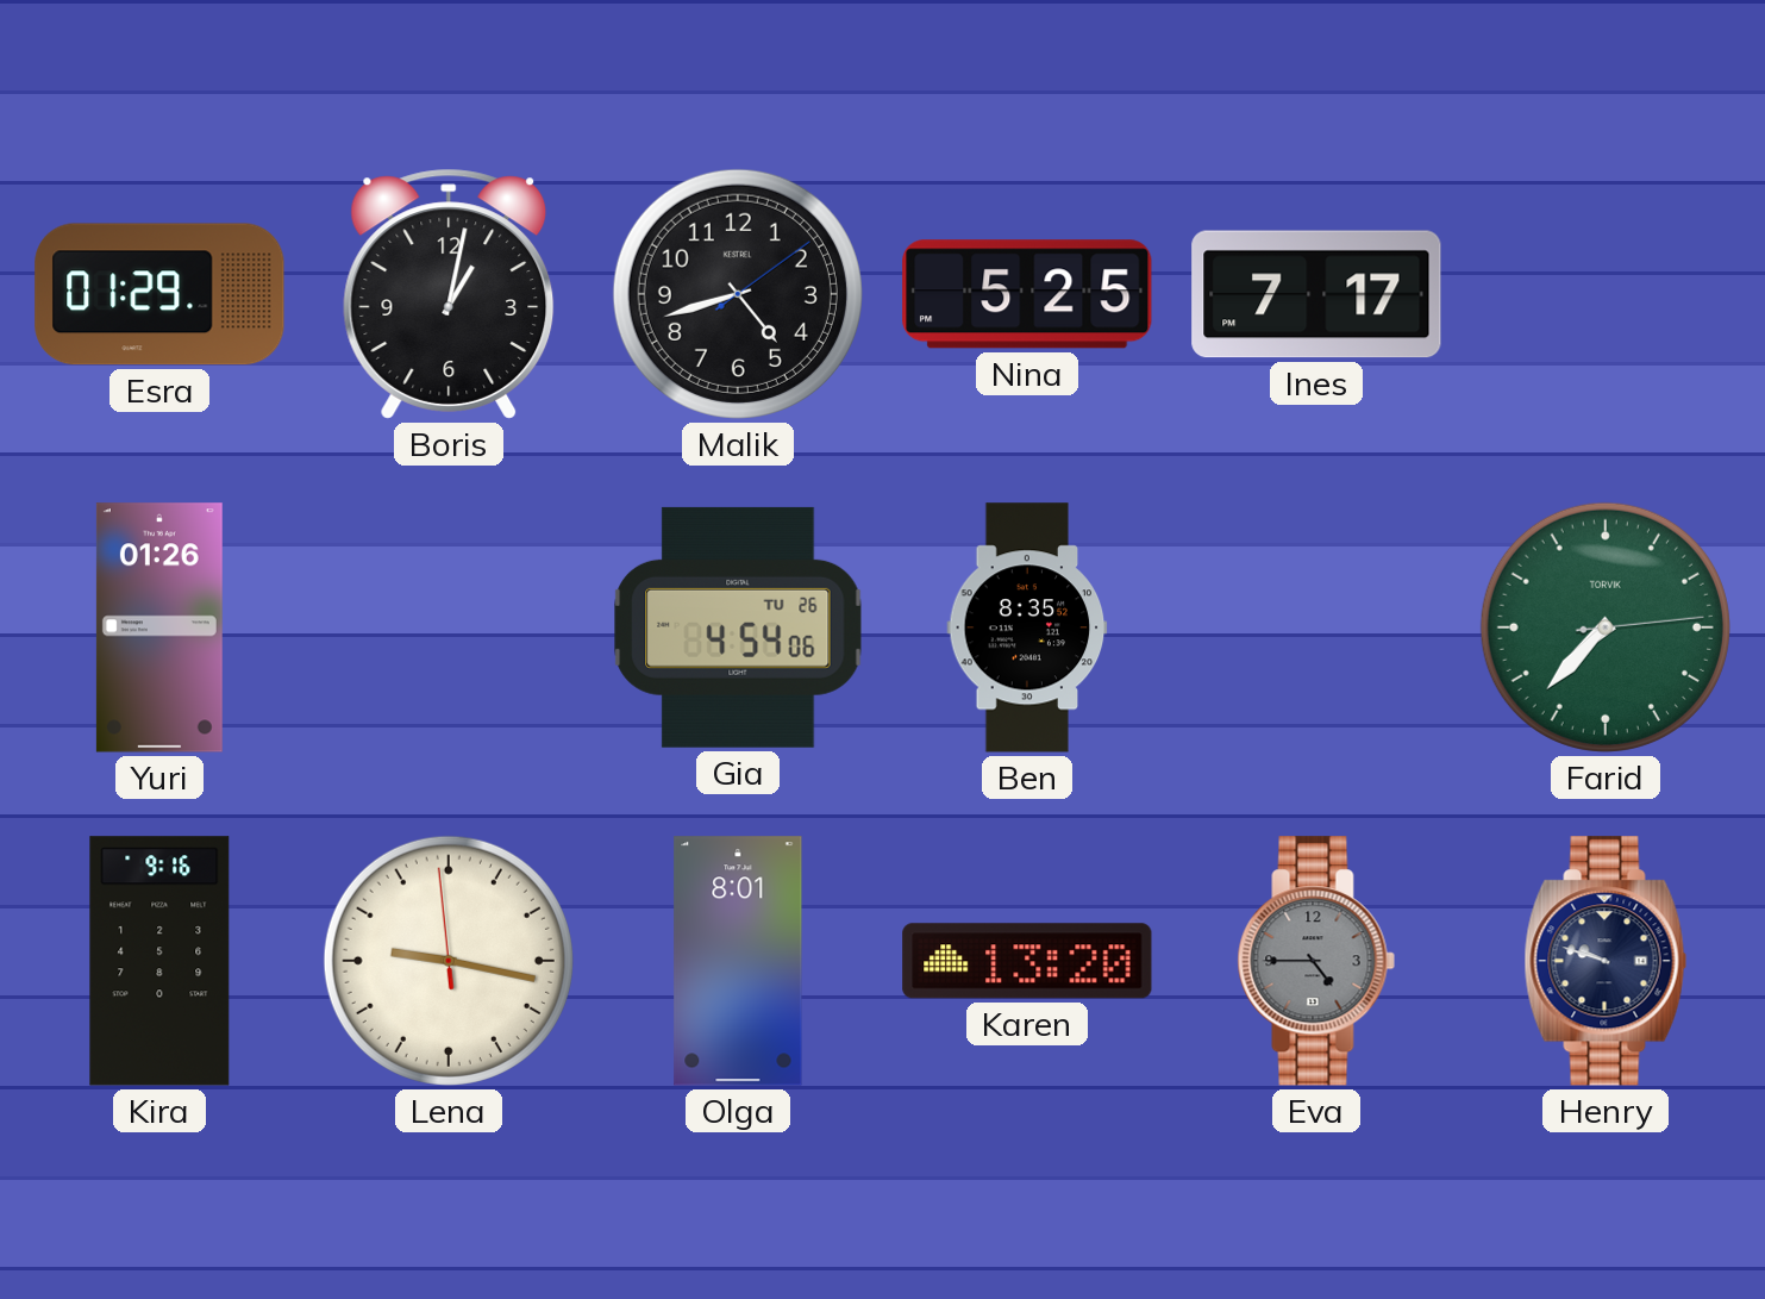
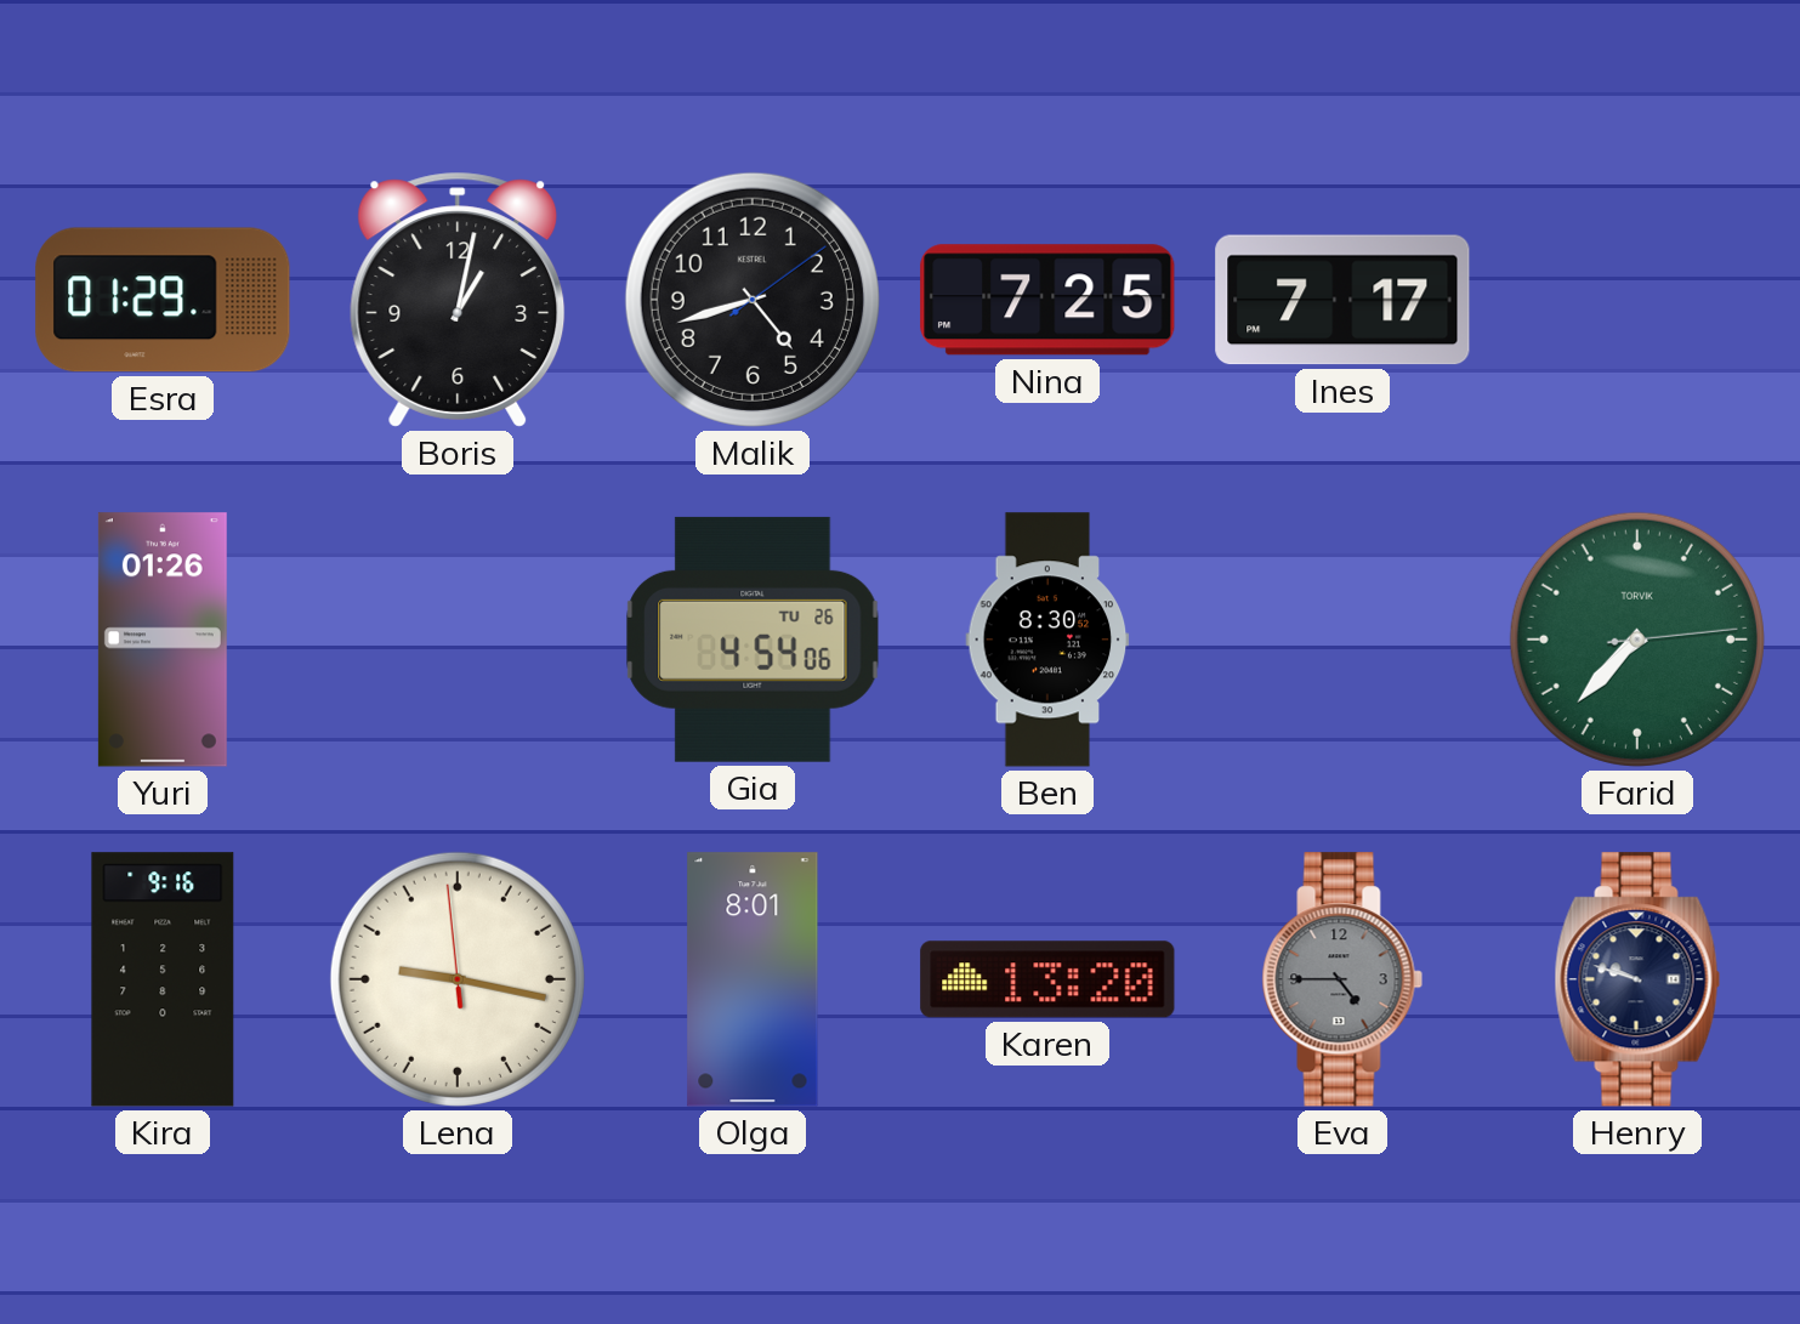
Nina: 5:25 -> 7:25 (1047, 300)
Ben: 8:35 -> 8:30 (1047, 640)
